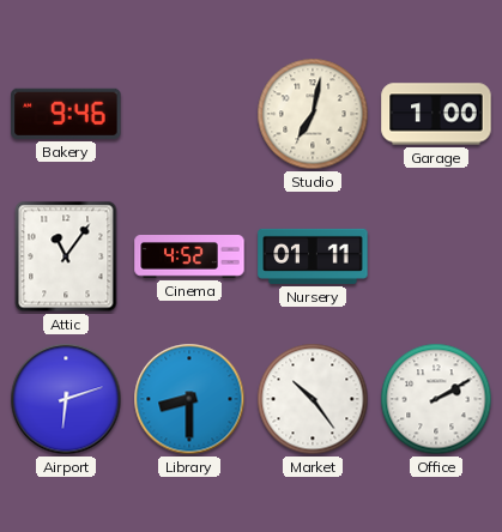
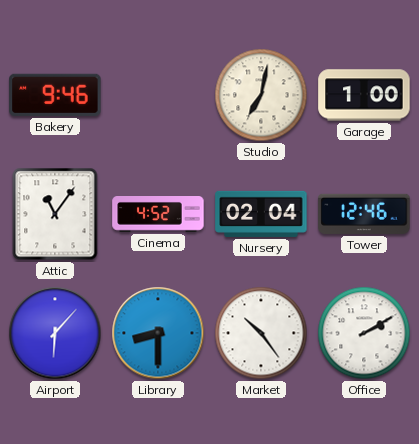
Nursery: 01:11 -> 02:04 (261, 214)
Tower: none -> 12:46 (364, 214)
Airport: 6:12 -> 6:07 (55, 333)
